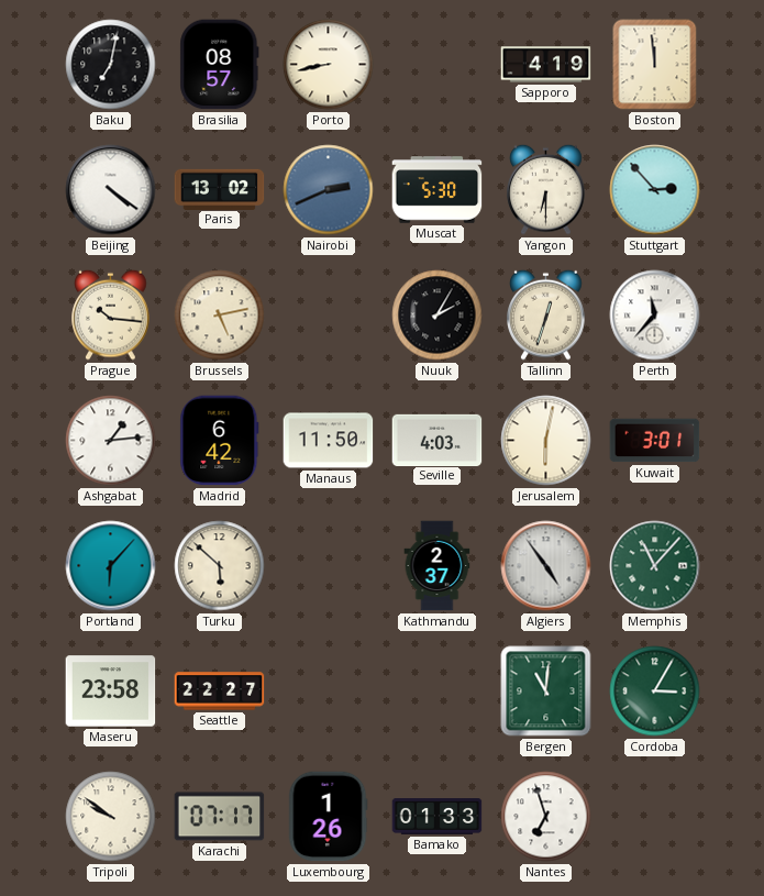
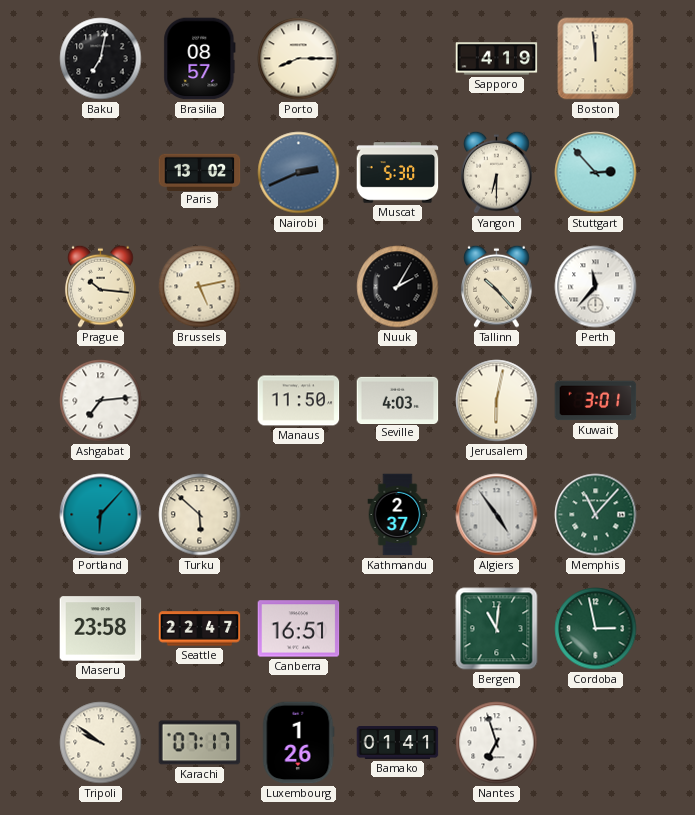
Porto: 8:43 -> 8:15 (299, 59)
Beijing: 4:21 -> none (111, 190)
Tallinn: 12:33 -> 10:23 (497, 286)
Ashgabat: 1:14 -> 7:14 (101, 401)
Madrid: 6:42 -> none (220, 441)
Seattle: 22:27 -> 22:47 (200, 629)
Canberra: none -> 16:51 (299, 629)
Cordoba: 3:05 -> 2:58 (596, 629)
Bamako: 01:33 -> 01:41 (398, 743)
